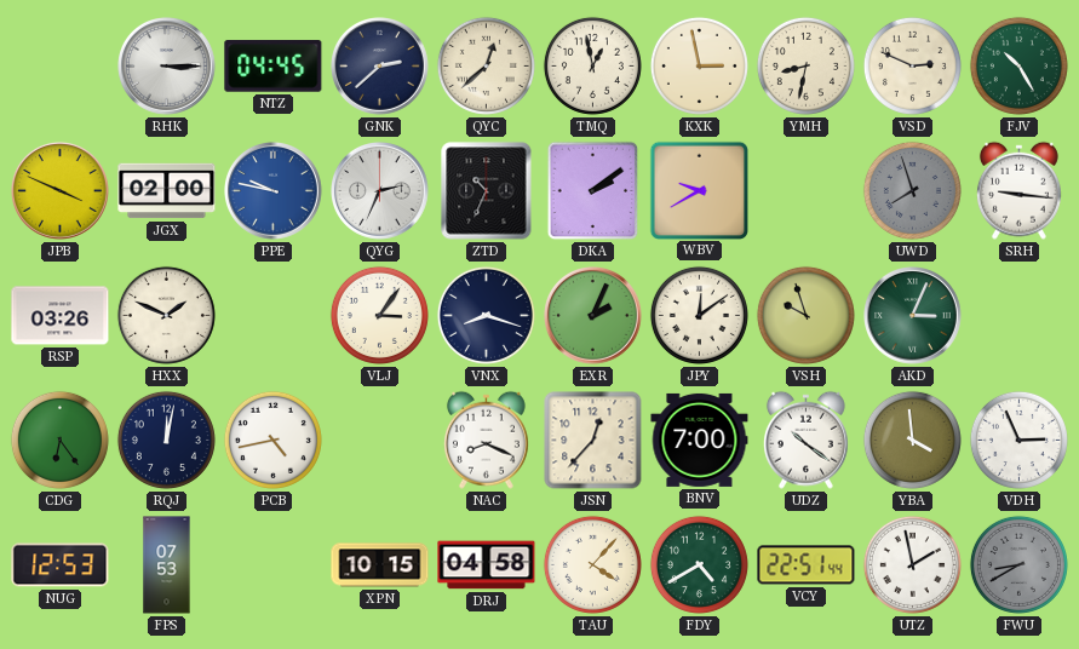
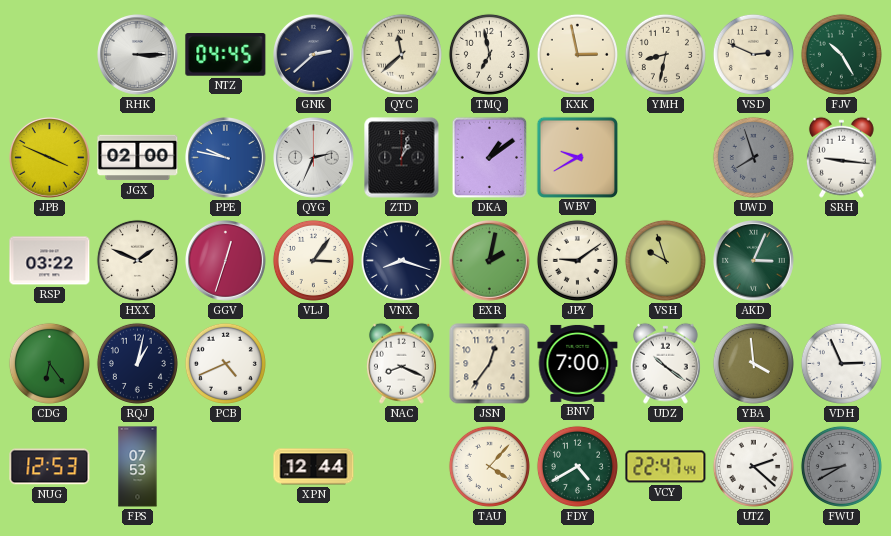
QYC: 12:38 -> 11:38 (401, 54)
TMQ: 12:58 -> 6:58 (489, 54)
ZTD: 10:34 -> 1:03 (402, 158)
DKA: 2:09 -> 1:09 (490, 158)
RSP: 03:26 -> 03:22 (50, 261)
GGV: none -> 12:33 (226, 261)
EXR: 2:04 -> 2:02 (490, 261)
JPY: 12:09 -> 9:09 (577, 260)
RQJ: 12:02 -> 1:02 (137, 363)
PCB: 4:43 -> 4:41 (225, 363)
JSN: 12:37 -> 12:36 (490, 364)
XPN: 10:15 -> 12:44 (314, 467)
DRJ: 04:58 -> none (487, 565)
VCY: 22:51 -> 22:47 (666, 467)
UTZ: 1:58 -> 2:22 (753, 466)
